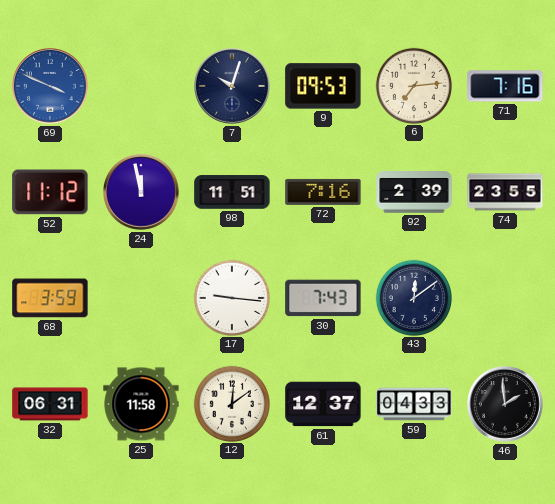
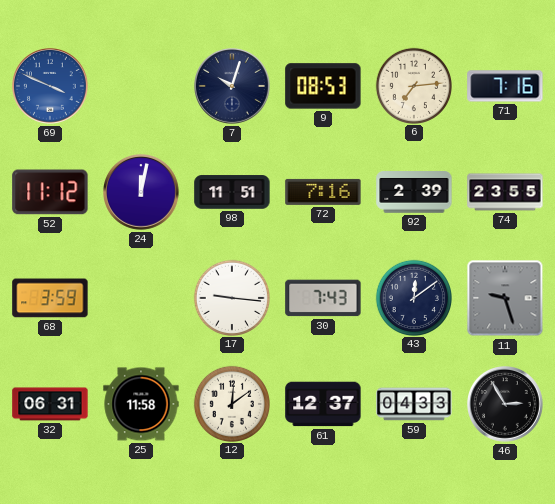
9: 09:53 -> 08:53 (323, 86)
24: 11:58 -> 12:02 (142, 193)
11: none -> 9:27 (505, 298)
46: 1:59 -> 2:55 (506, 405)
